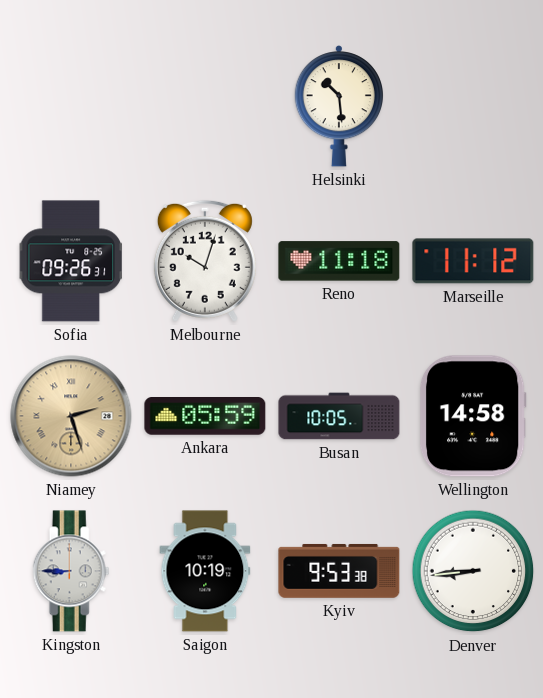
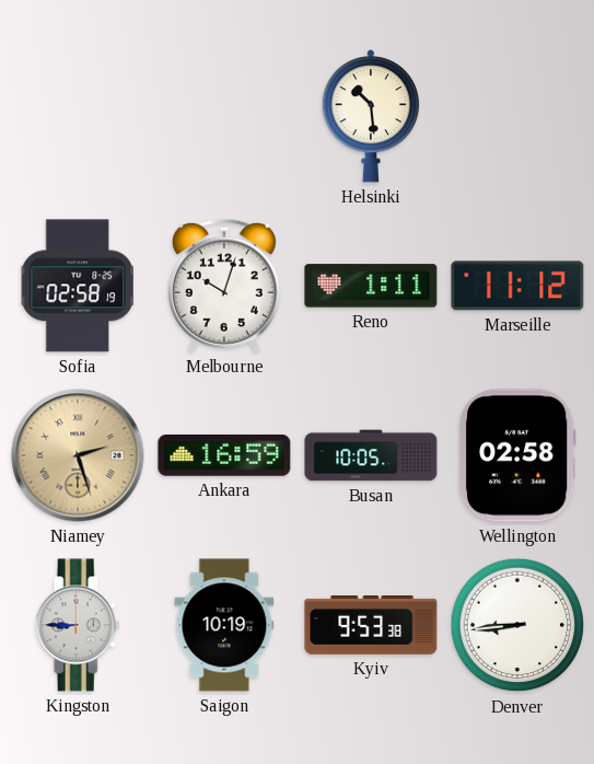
Sofia: 09:26 -> 02:58 (78, 286)
Reno: 11:18 -> 1:11 (371, 286)
Ankara: 05:59 -> 16:59 (224, 456)
Wellington: 14:58 -> 02:58 (517, 455)
